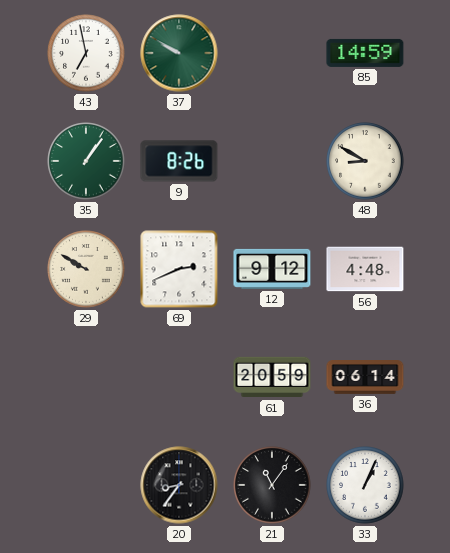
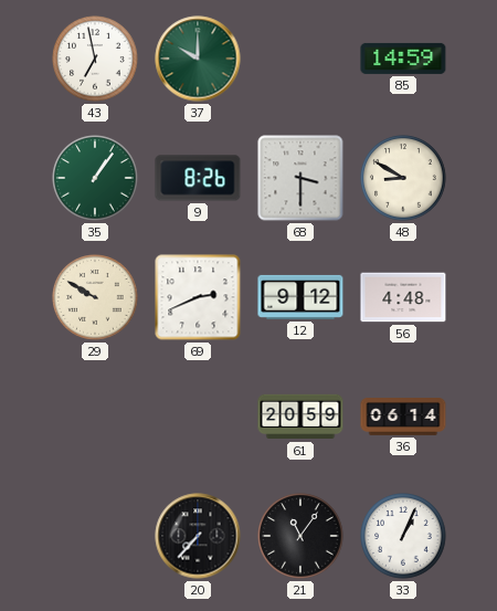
37: 9:50 -> 10:00 (198, 59)
68: none -> 3:30 (300, 178)
20: 8:36 -> 7:37 (198, 536)
